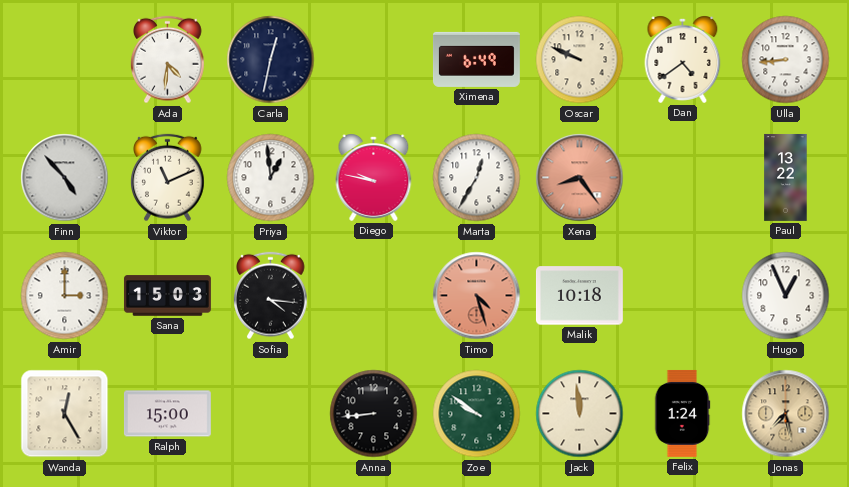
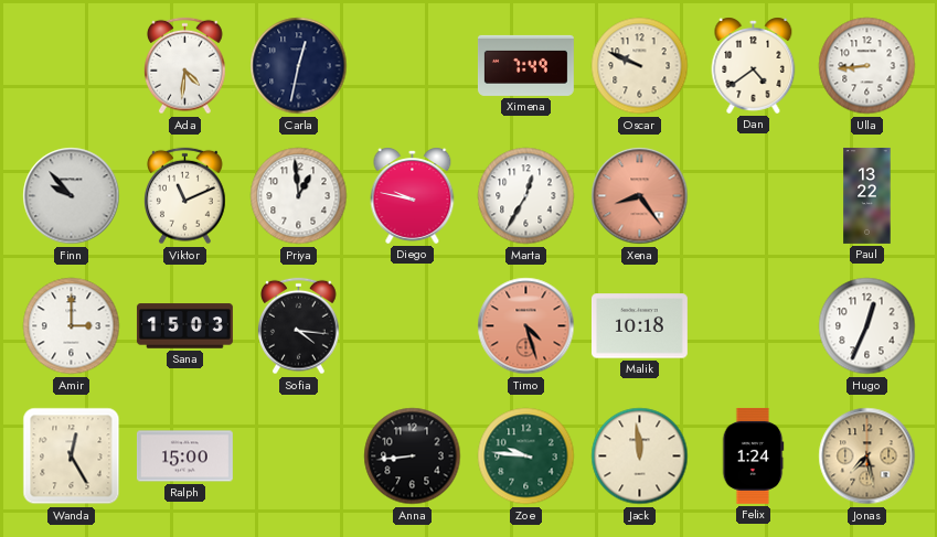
Ximena: 6:49 -> 7:49 (525, 65)
Finn: 4:53 -> 9:53 (72, 196)
Hugo: 12:56 -> 12:34 (867, 326)
Zoe: 9:51 -> 9:46 (526, 457)
